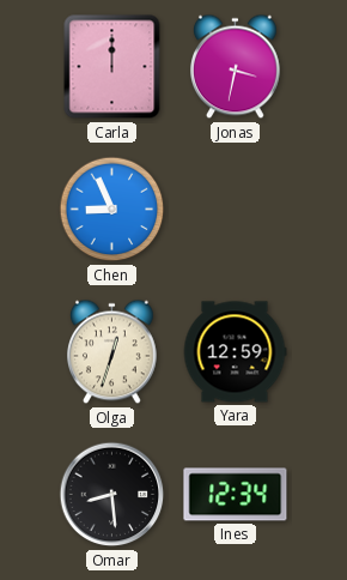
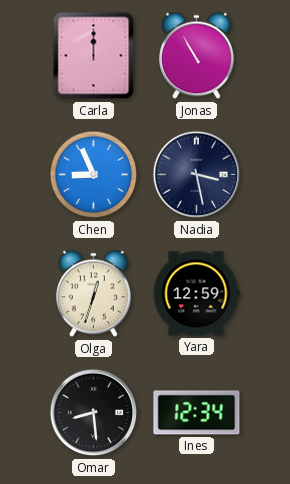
Jonas: 3:32 -> 10:55 (197, 56)
Nadia: none -> 3:28 (197, 175)
